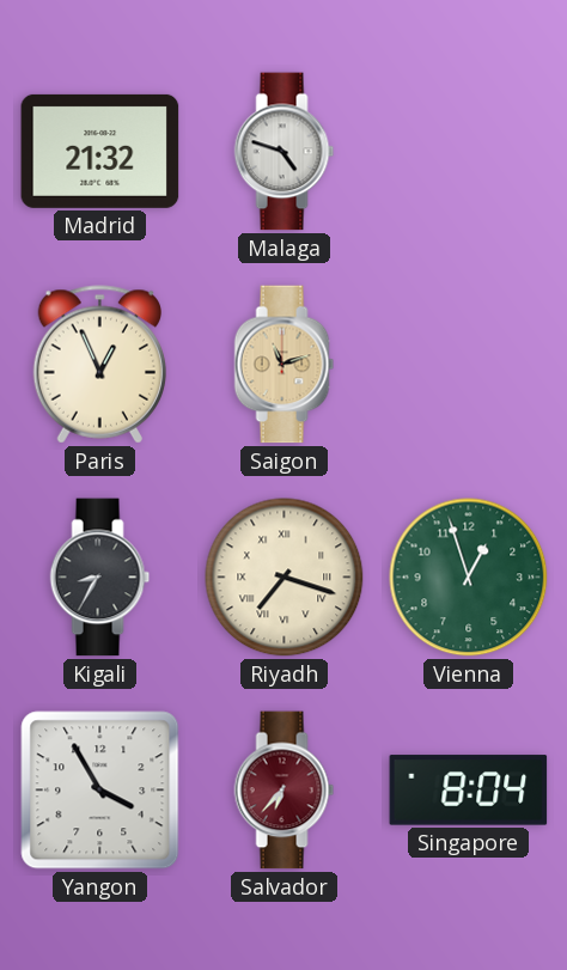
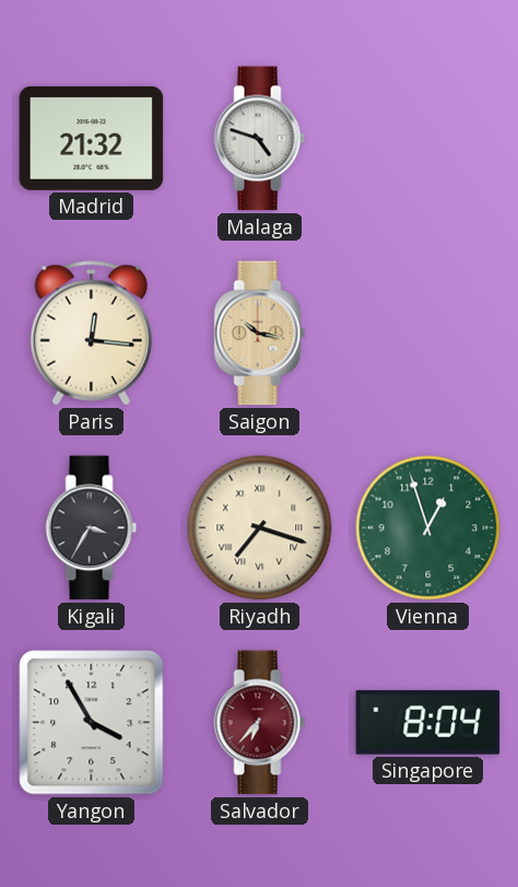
Paris: 12:56 -> 12:16 (91, 334)
Saigon: 11:12 -> 10:17 (260, 334)
Kigali: 8:35 -> 3:35 (92, 528)
